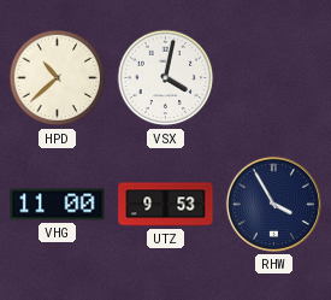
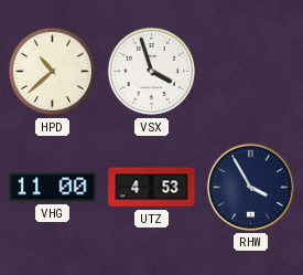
VSX: 4:02 -> 3:57 (152, 72)
UTZ: 9:53 -> 4:53 (152, 188)
